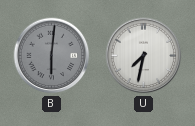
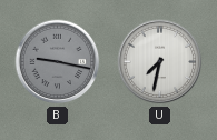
B: 6:01 -> 9:17 (58, 62)
